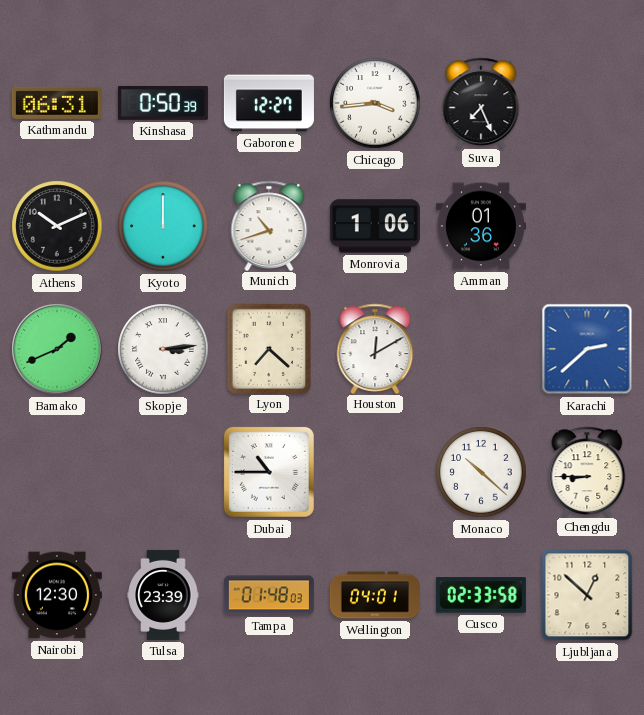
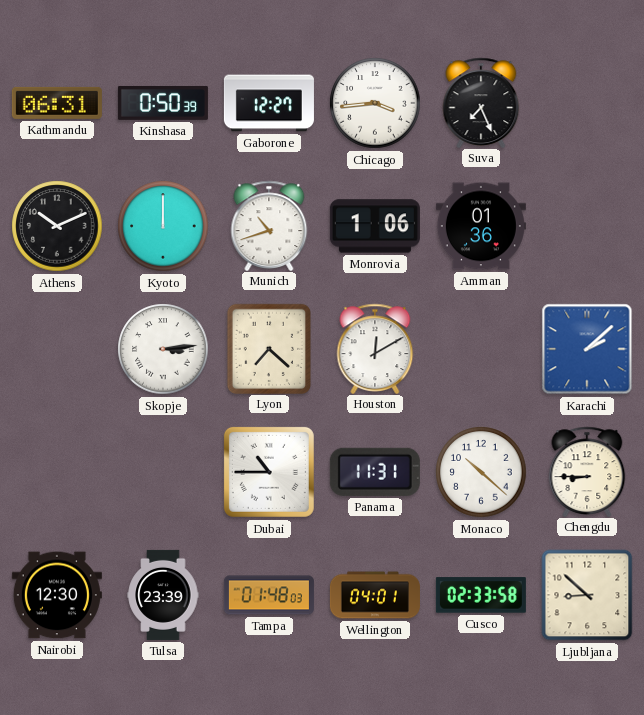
Bamako: 1:41 -> none (57, 349)
Karachi: 2:38 -> 2:08 (587, 349)
Panama: none -> 11:31 (375, 472)
Ljubljana: 12:52 -> 8:52 (587, 595)
